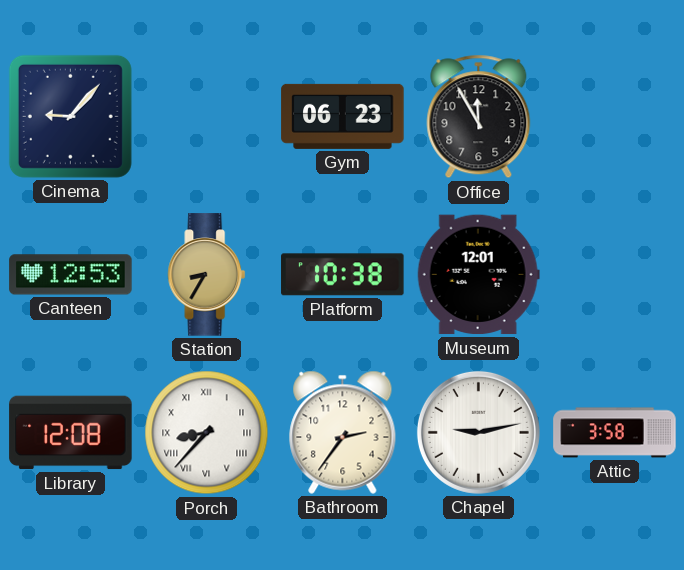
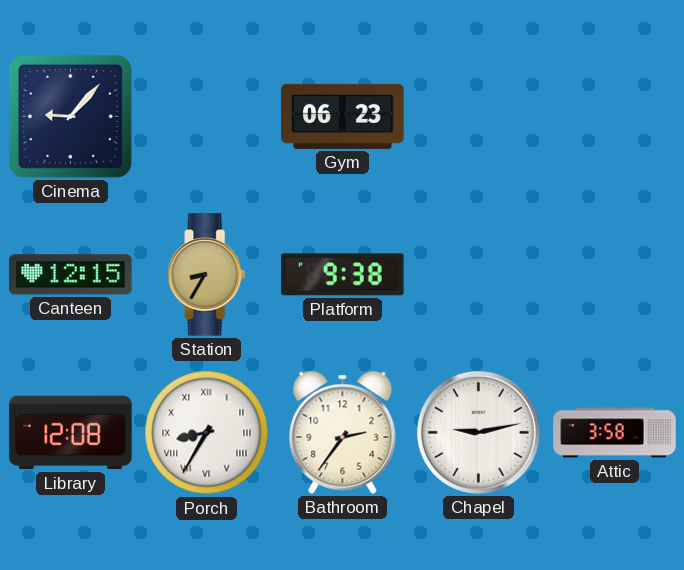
Office: 11:55 -> none (479, 117)
Canteen: 12:53 -> 12:15 (71, 275)
Platform: 10:38 -> 9:38 (343, 275)
Museum: 12:01 -> none (478, 275)
Porch: 8:37 -> 8:35 (207, 433)
